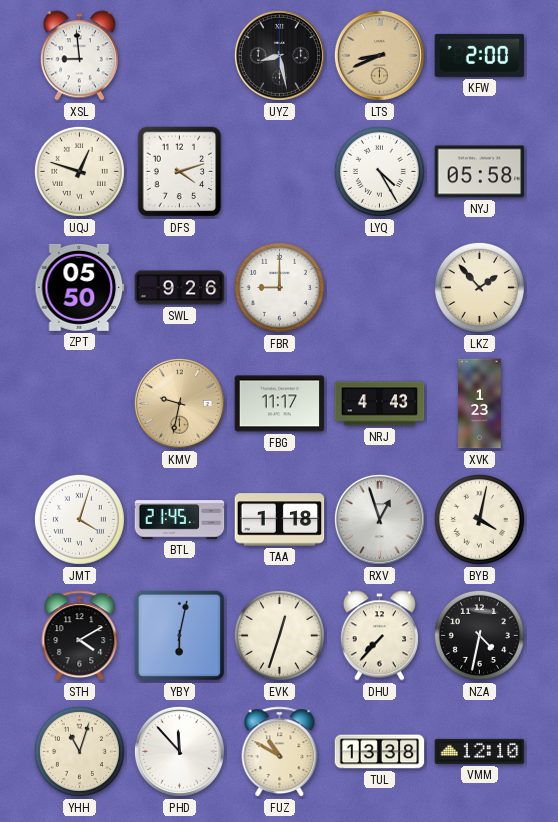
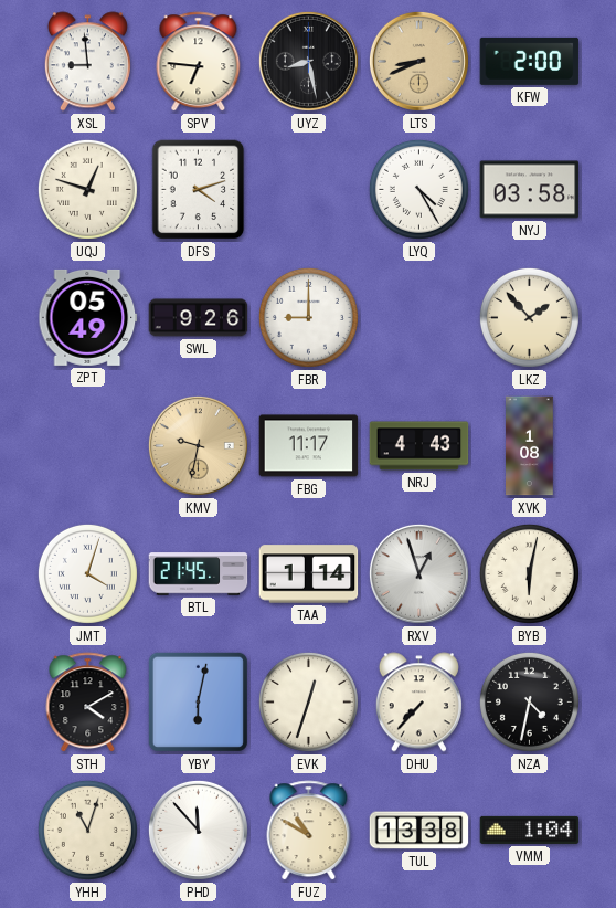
SPV: none -> 6:46 (199, 62)
NYJ: 05:58 -> 03:58 (530, 190)
ZPT: 05:50 -> 05:49 (88, 317)
XVK: 1:23 -> 1:08 (530, 446)
TAA: 1:18 -> 1:14 (309, 574)
BYB: 4:02 -> 6:02 (529, 573)
VMM: 12:10 -> 1:04 (530, 830)
